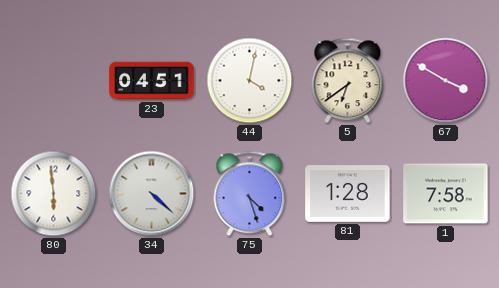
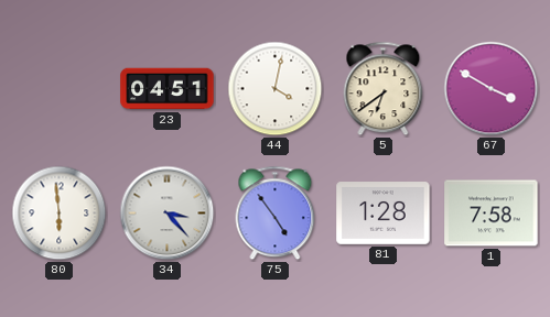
34: 4:22 -> 3:23 (168, 214)
75: 4:27 -> 4:54 (276, 214)
